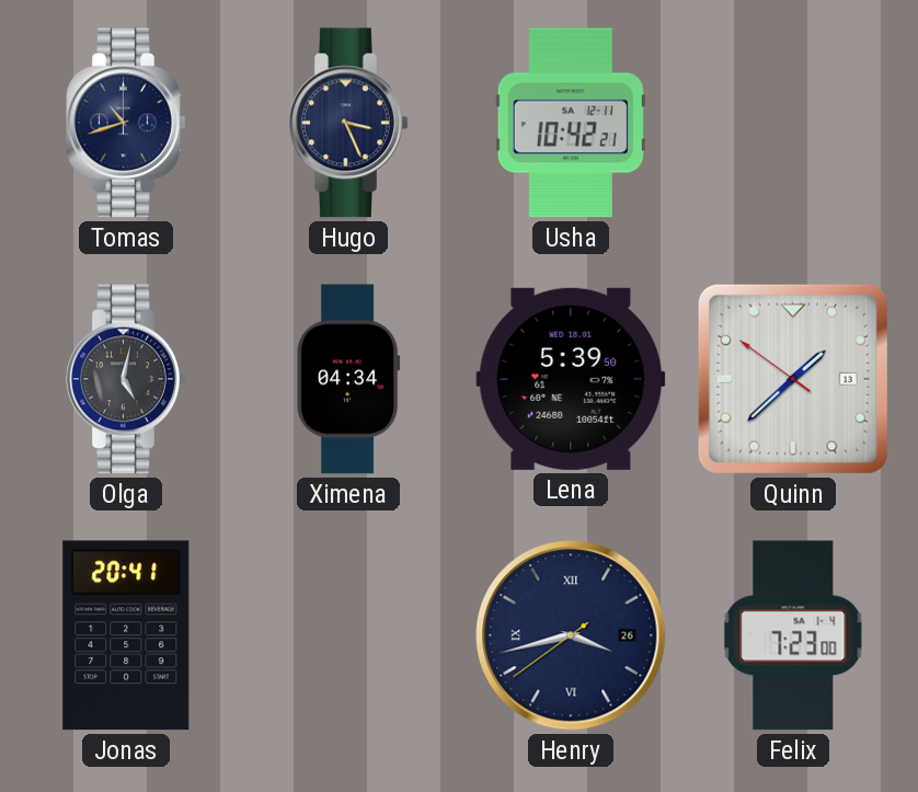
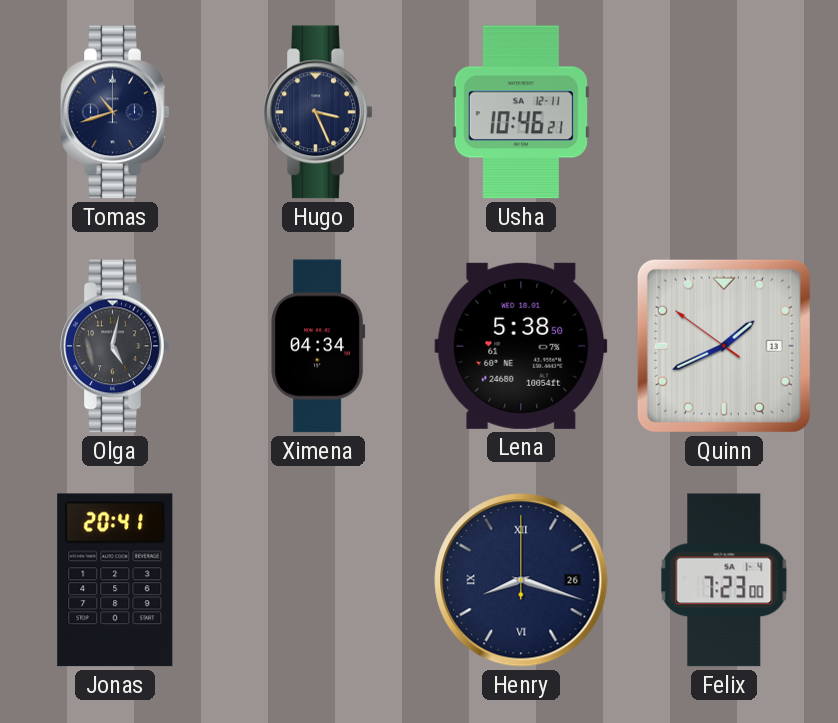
Usha: 10:42 -> 10:46 (521, 112)
Lena: 5:39 -> 5:38 (521, 346)
Quinn: 1:37 -> 1:40 (724, 346)
Henry: 3:42 -> 8:18 (521, 580)
